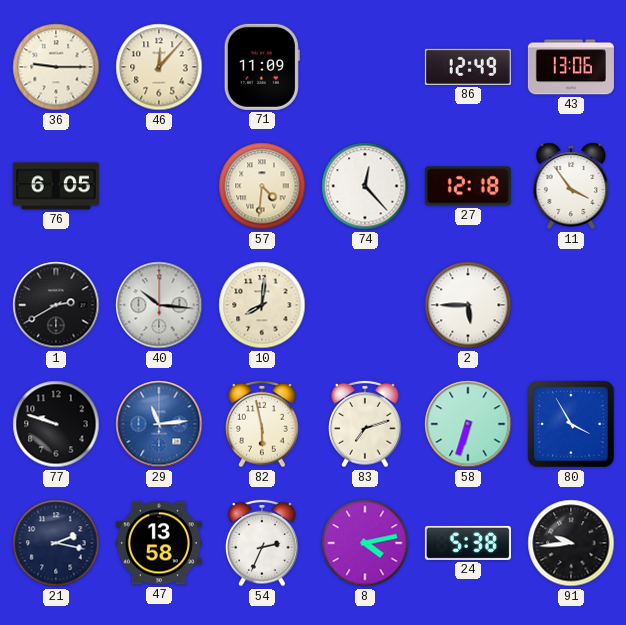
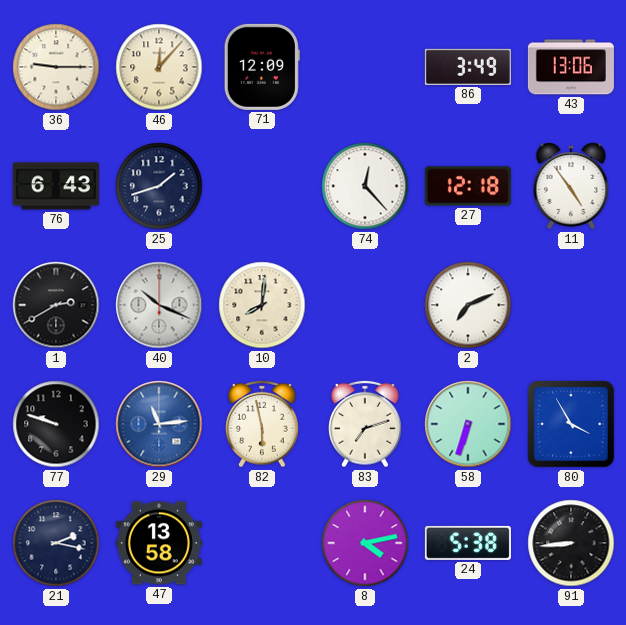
71: 11:09 -> 12:09 (262, 67)
86: 12:49 -> 3:49 (468, 67)
76: 6:05 -> 6:43 (56, 186)
25: none -> 1:42 (159, 186)
57: 4:31 -> none (262, 186)
11: 3:54 -> 4:54 (571, 186)
40: 10:16 -> 10:19 (159, 305)
2: 5:45 -> 7:11 (468, 305)
54: 2:34 -> none (262, 543)
91: 9:44 -> 8:44 (571, 543)
